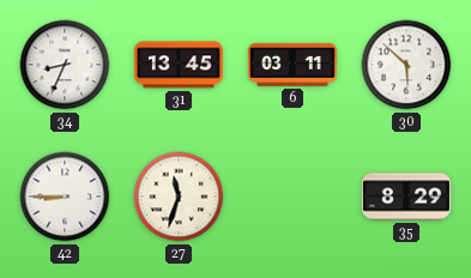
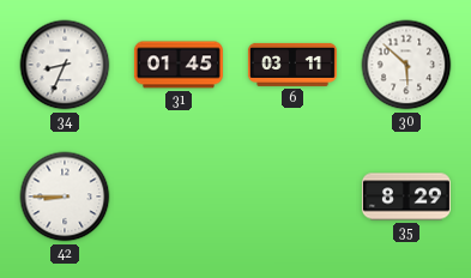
31: 13:45 -> 01:45 (179, 65)
27: 11:33 -> none (179, 197)
